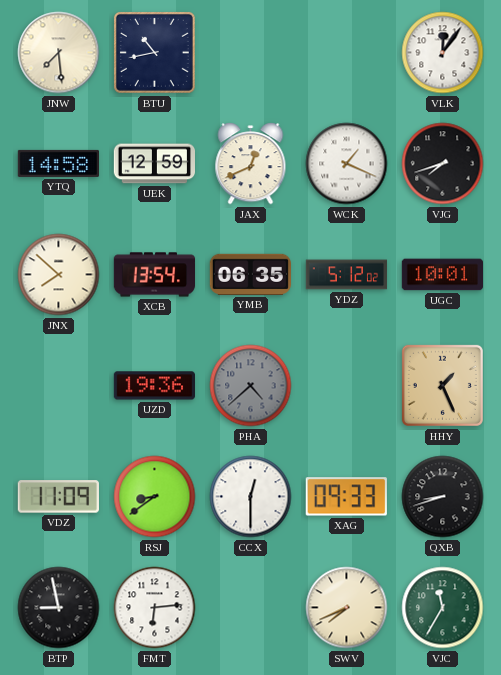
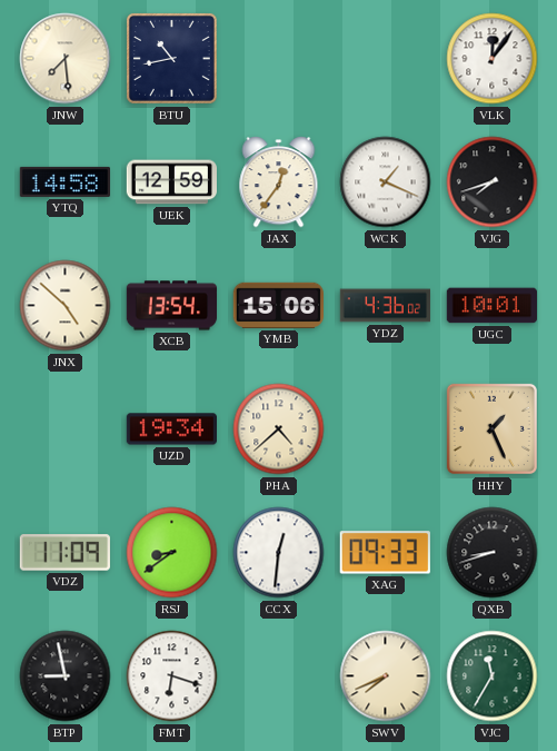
JAX: 12:41 -> 12:36 (279, 182)
JNX: 7:52 -> 4:52 (66, 306)
YMB: 06:35 -> 15:06 (278, 305)
YDZ: 5:12 -> 4:36 (386, 306)
UZD: 19:36 -> 19:34 (171, 429)
PHA dial: grey -> cream (279, 429)
CCX: 12:30 -> 12:31 (279, 553)
FMT: 6:14 -> 6:18 (172, 676)
